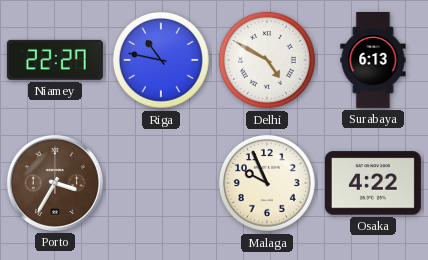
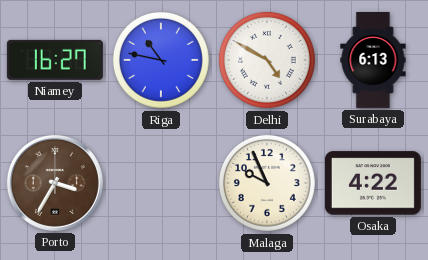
Niamey: 22:27 -> 16:27 (55, 60)
